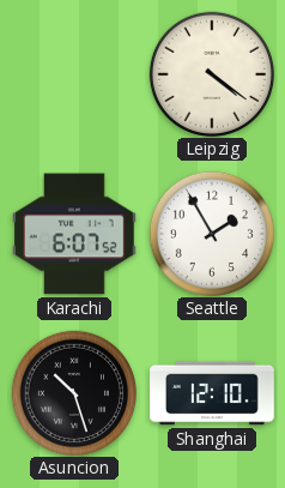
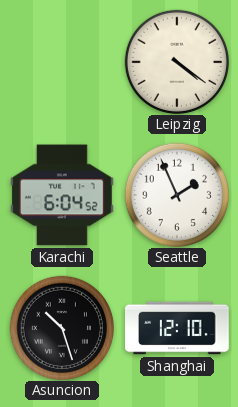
Karachi: 6:07 -> 6:04 (63, 195)
Seattle: 1:55 -> 1:56 (176, 194)
